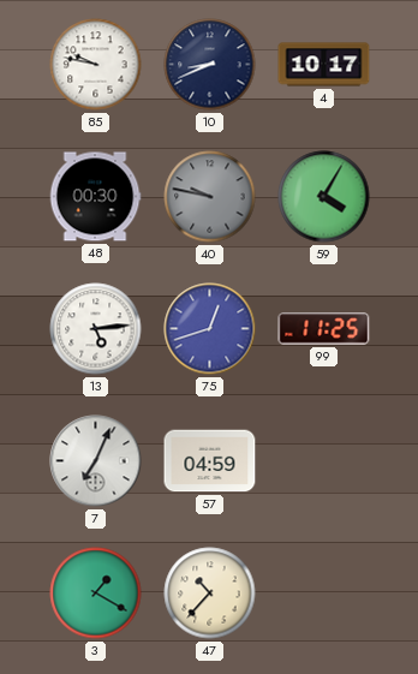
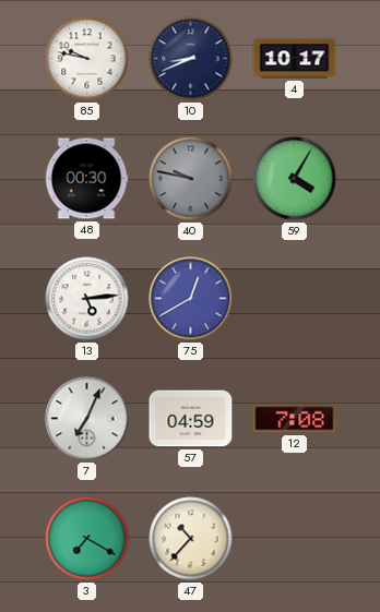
75: 12:42 -> 12:40 (191, 299)
99: 11:25 -> none (324, 329)
12: none -> 7:08 (295, 419)
3: 1:20 -> 7:20 (87, 539)
